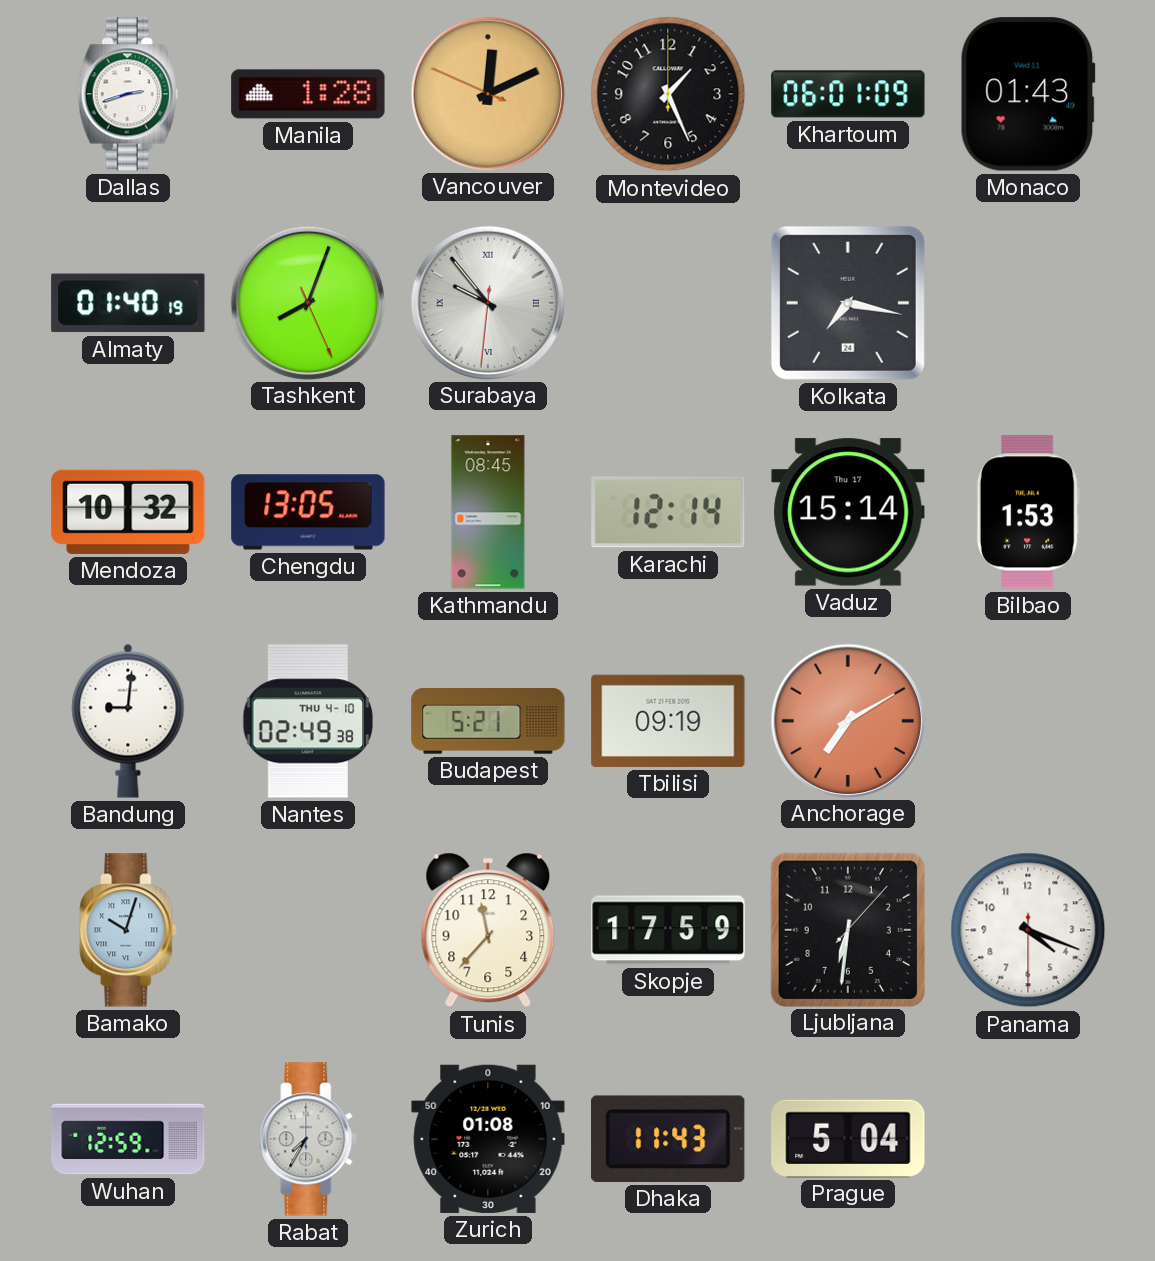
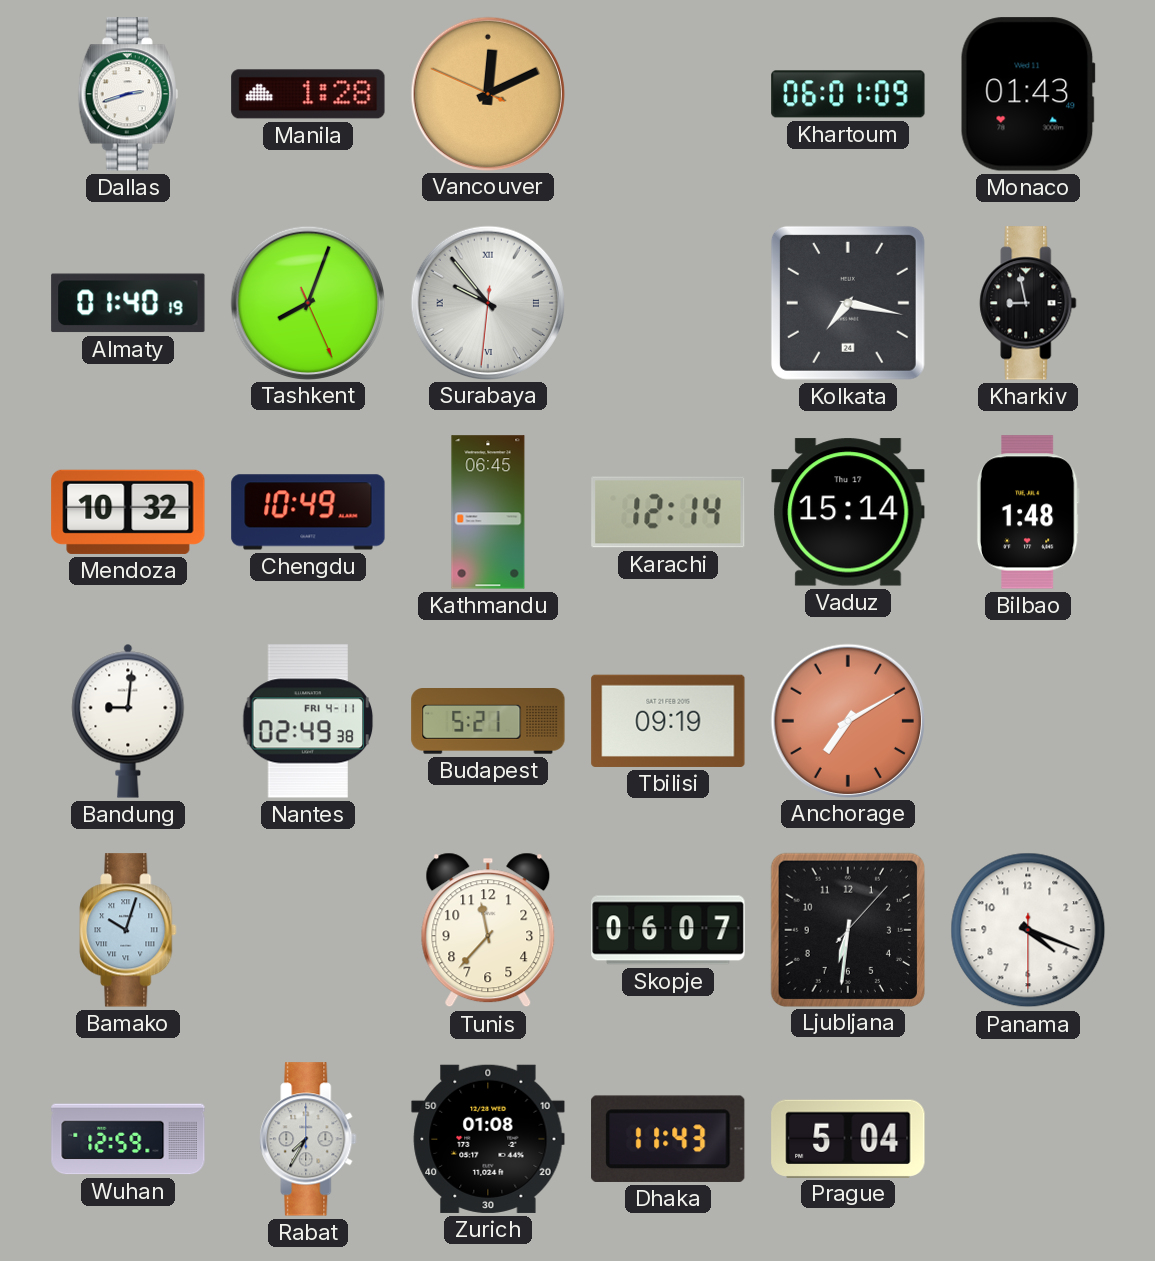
Montevideo: 1:26 -> none (668, 94)
Kharkiv: none -> 8:58 (1028, 303)
Chengdu: 13:05 -> 10:49 (308, 512)
Kathmandu: 08:45 -> 06:45 (488, 512)
Bilbao: 1:53 -> 1:48 (1028, 512)
Nantes date: THU 4-10 -> FRI 4-11 (308, 721)
Skopje: 17:59 -> 06:07 (668, 930)
